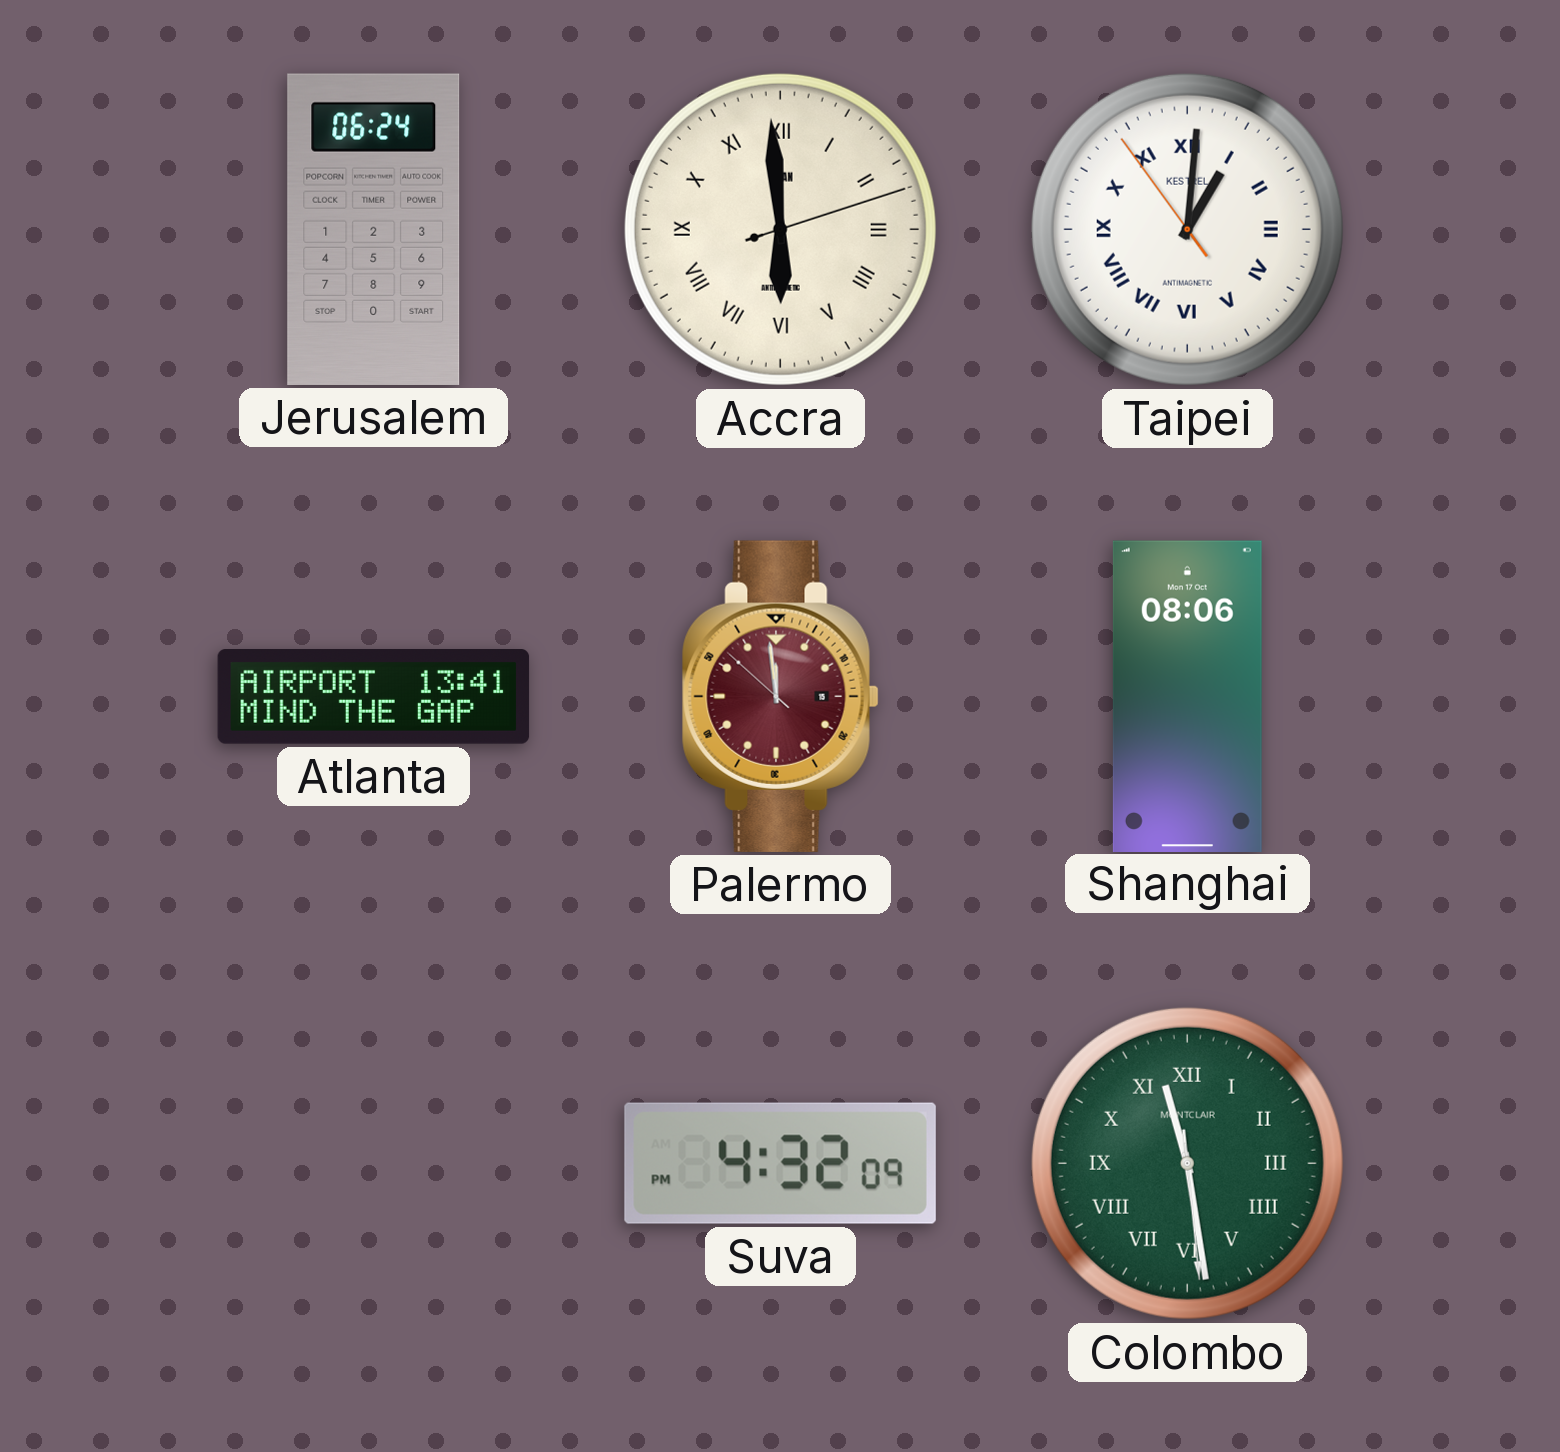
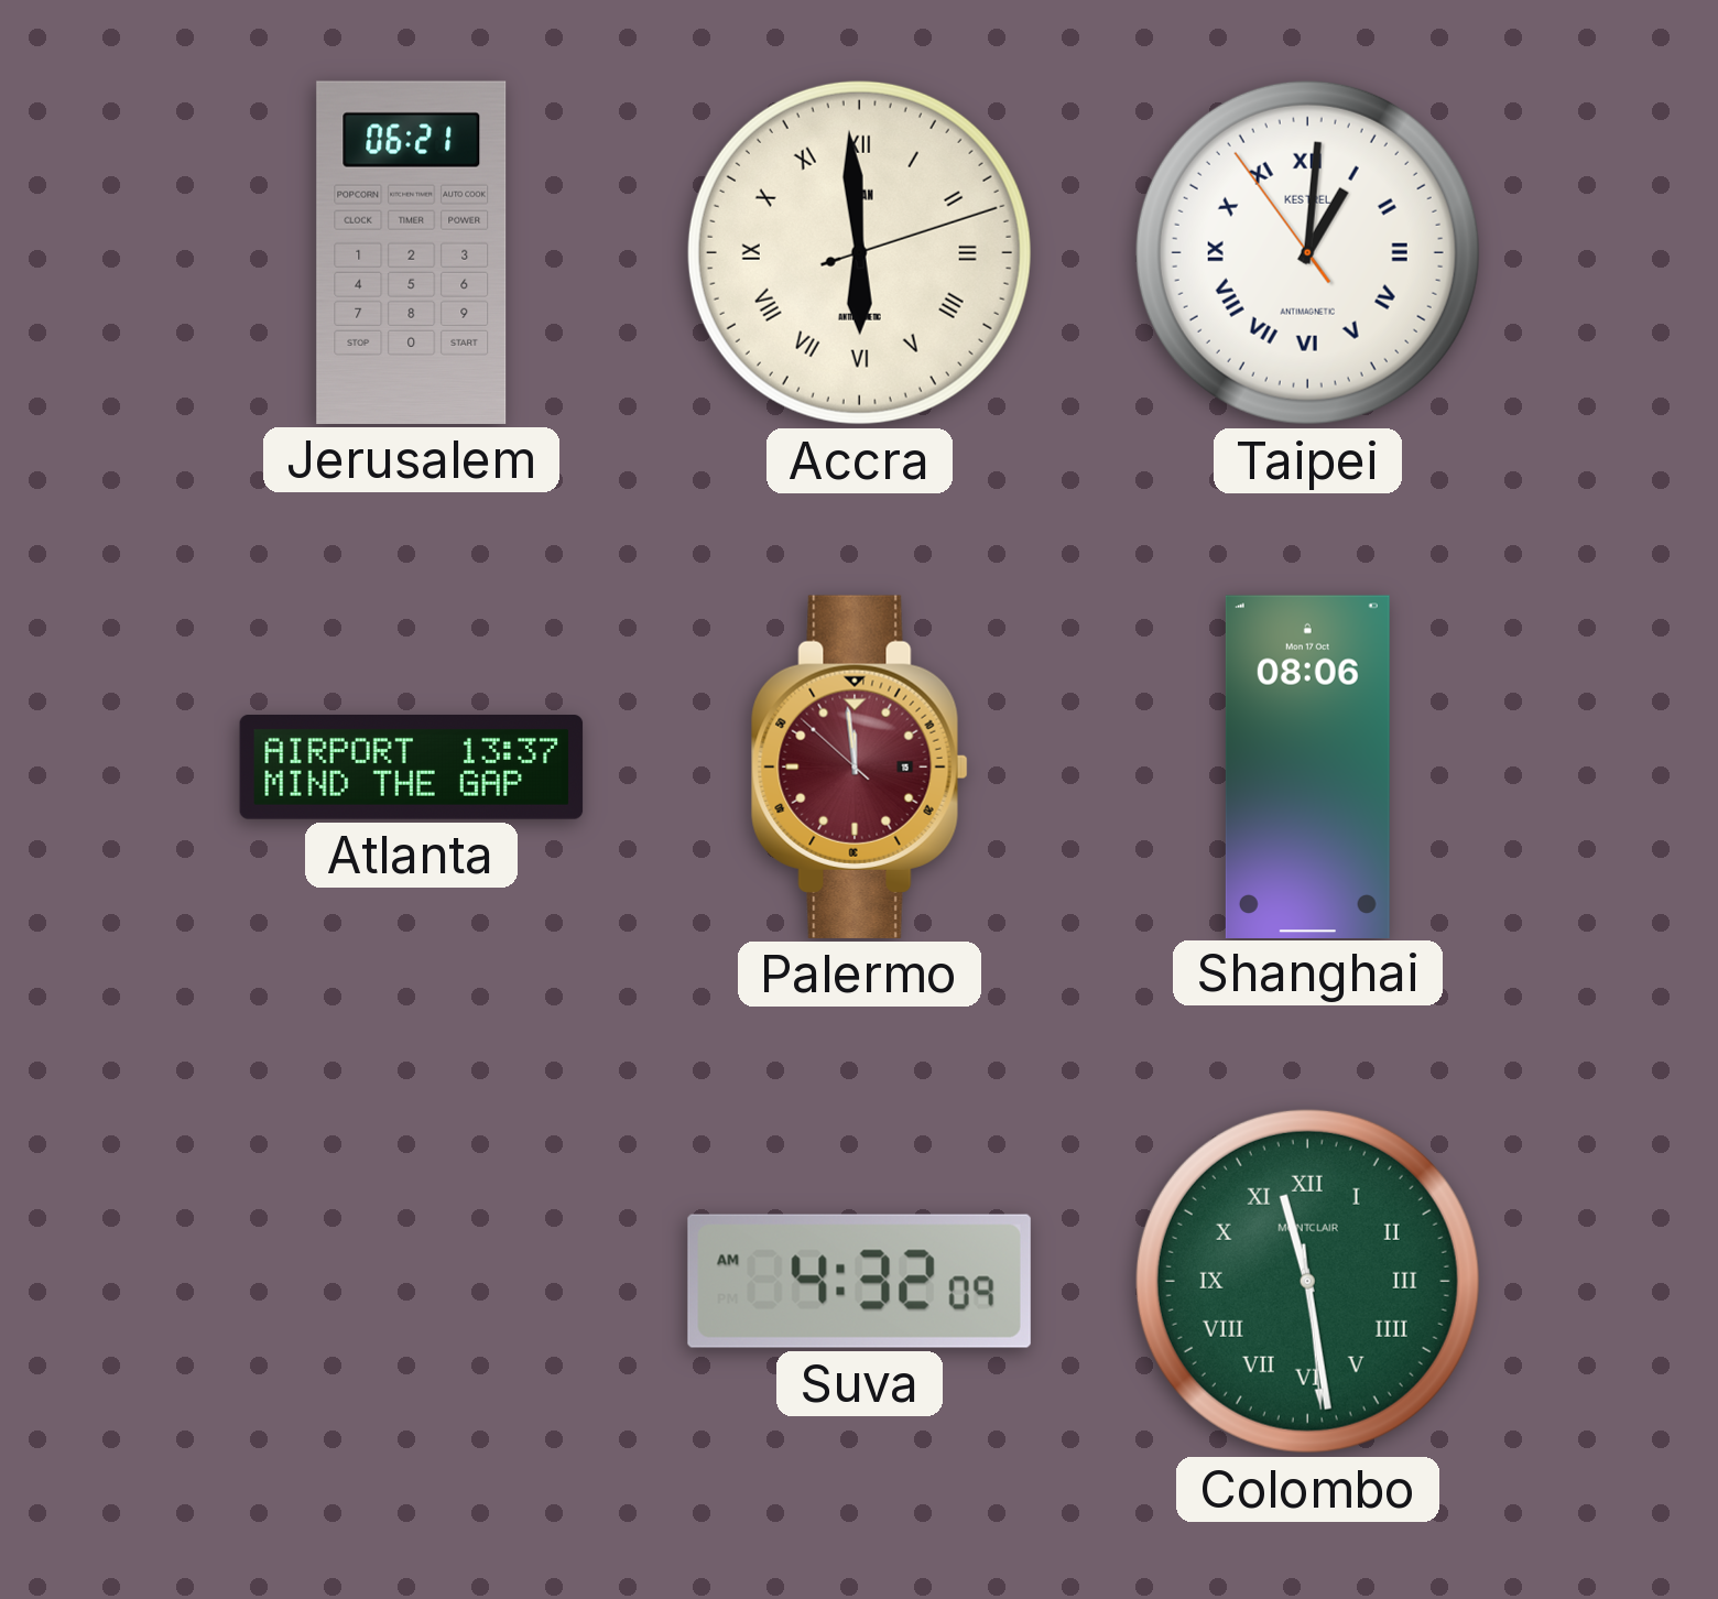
Jerusalem: 06:24 -> 06:21 (412, 252)
Atlanta: 13:41 -> 13:37 (412, 768)
Suva: 4:32:09 PM -> 4:32:09 AM (859, 1281)
